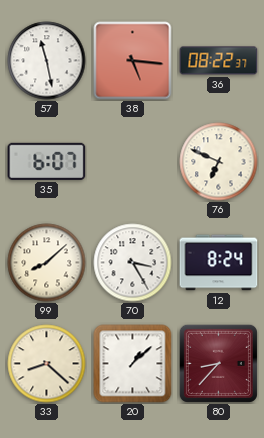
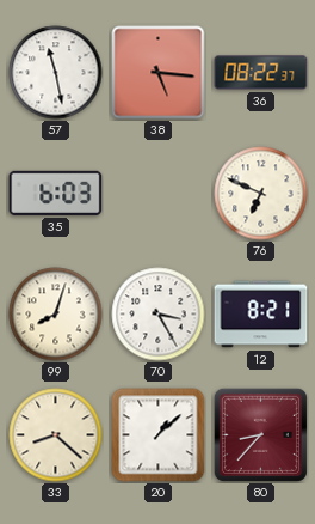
35: 6:07 -> 6:03 (56, 193)
99: 8:08 -> 8:03 (56, 315)
12: 8:24 -> 8:21 (261, 315)
